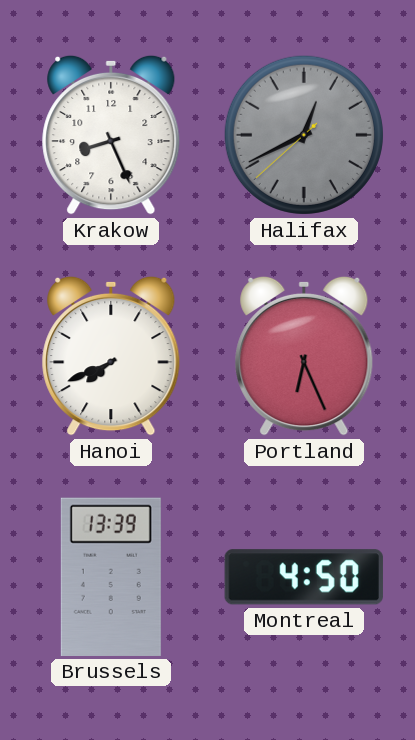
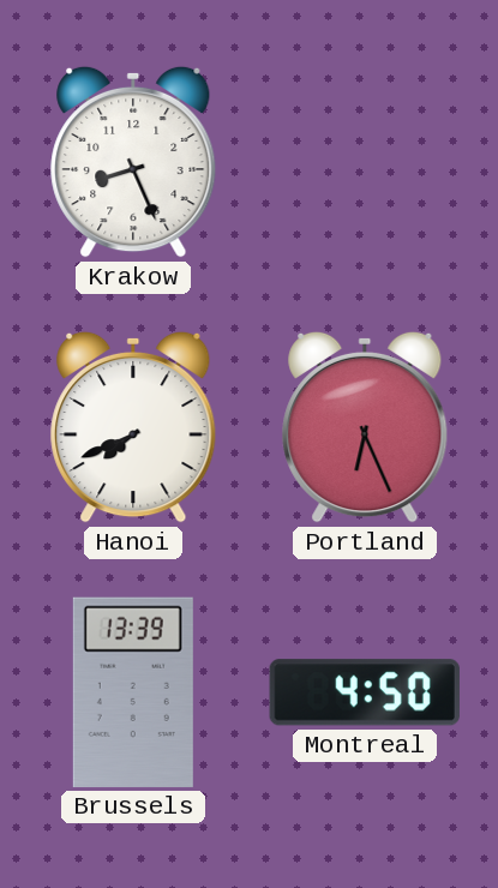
Halifax: 12:40 -> none (304, 135)
